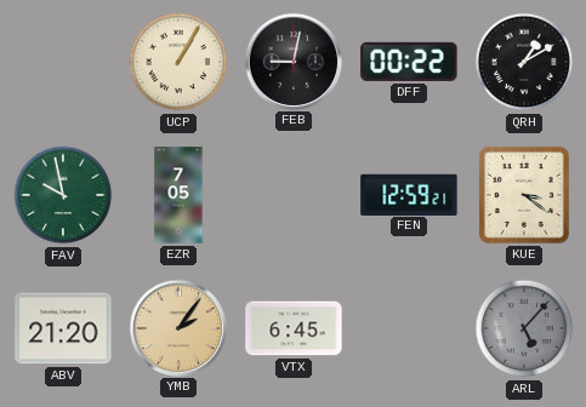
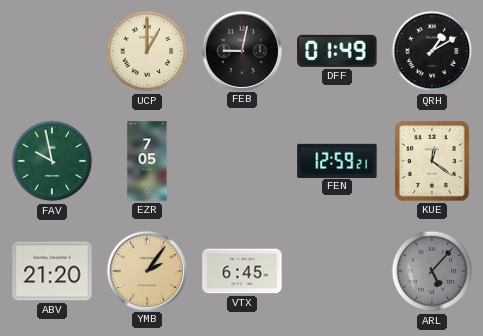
UCP: 1:05 -> 1:00 (147, 51)
DFF: 00:22 -> 01:49 (337, 51)
KUE: 3:21 -> 12:21 (432, 161)
